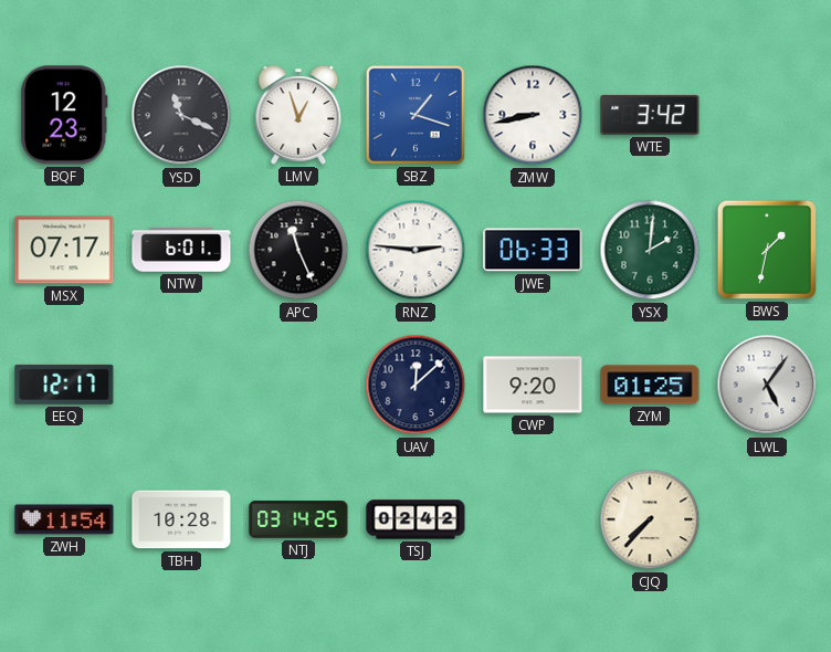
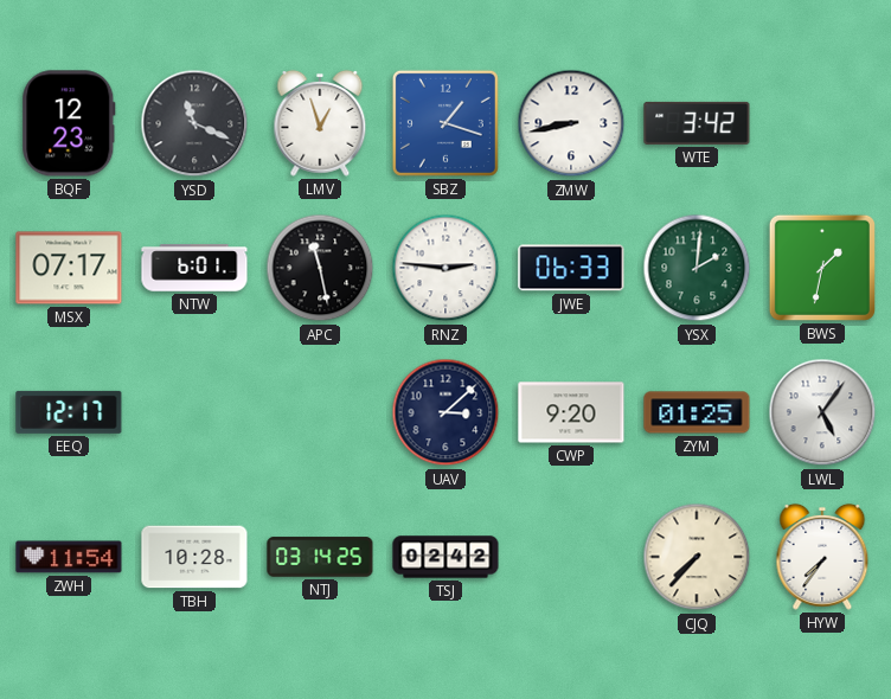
APC: 11:26 -> 11:28 (320, 268)
UAV: 12:08 -> 3:08 (445, 412)
HYW: none -> 7:36 (822, 557)
